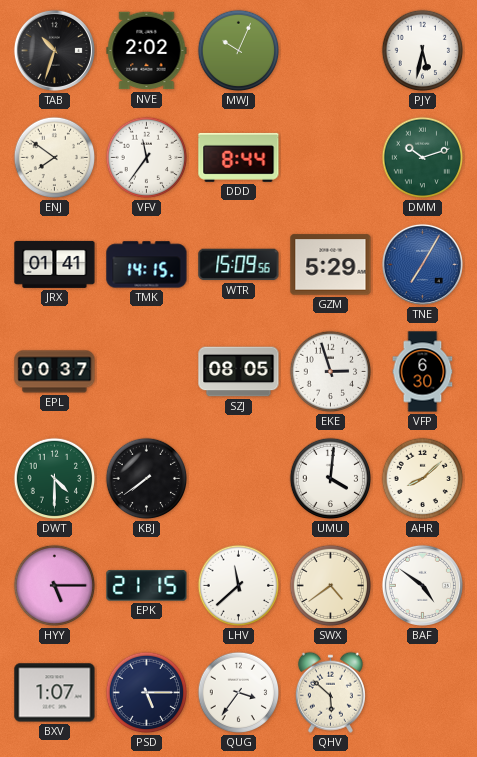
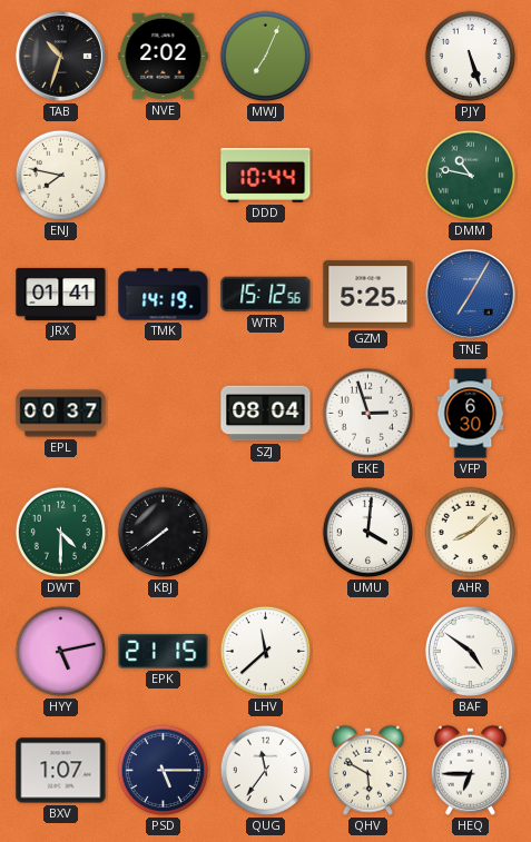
MWJ: 10:04 -> 7:04 (266, 57)
PJY: 5:32 -> 5:27 (471, 57)
ENJ: 7:51 -> 7:47 (61, 176)
VFV: 11:36 -> none (147, 158)
DDD: 8:44 -> 10:44 (266, 175)
DMM: 10:12 -> 10:47 (471, 176)
TMK: 14:15 -> 14:19 (164, 295)
WTR: 15:09 -> 15:12 (266, 295)
GZM: 5:29 -> 5:25 (368, 295)
SZJ: 08:05 -> 08:04 (266, 414)
HYY: 5:15 -> 5:13 (61, 652)
SWX: 4:39 -> none (331, 586)
QUG: 3:36 -> 11:36 (266, 771)
QHV: 5:52 -> 5:50 (367, 770)
HEQ: none -> 6:45 (470, 770)
